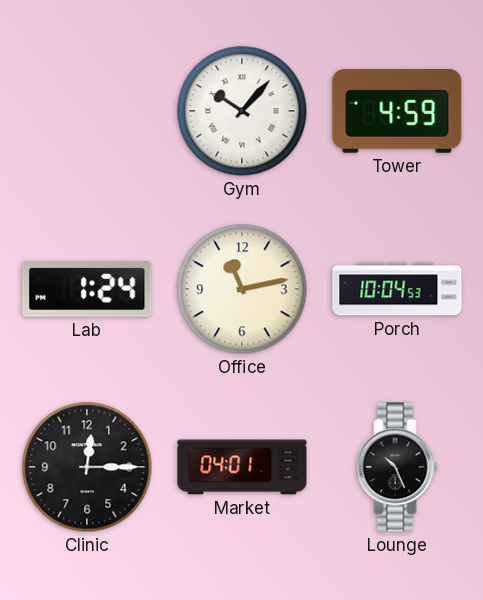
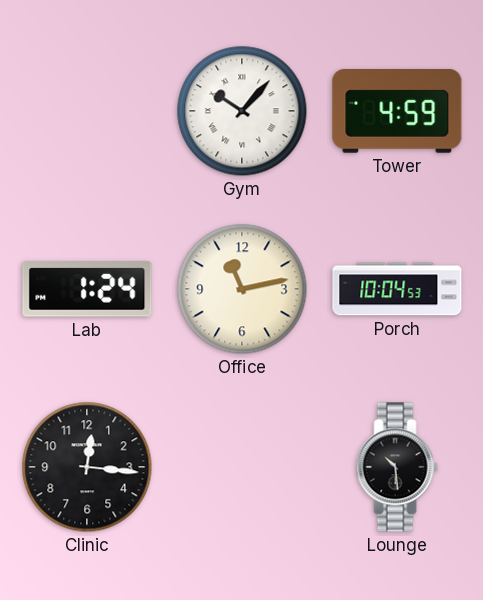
Clinic: 12:15 -> 12:16 (87, 467)
Market: 04:01 -> none (242, 467)
Lounge: 10:26 -> 10:29 (397, 467)
